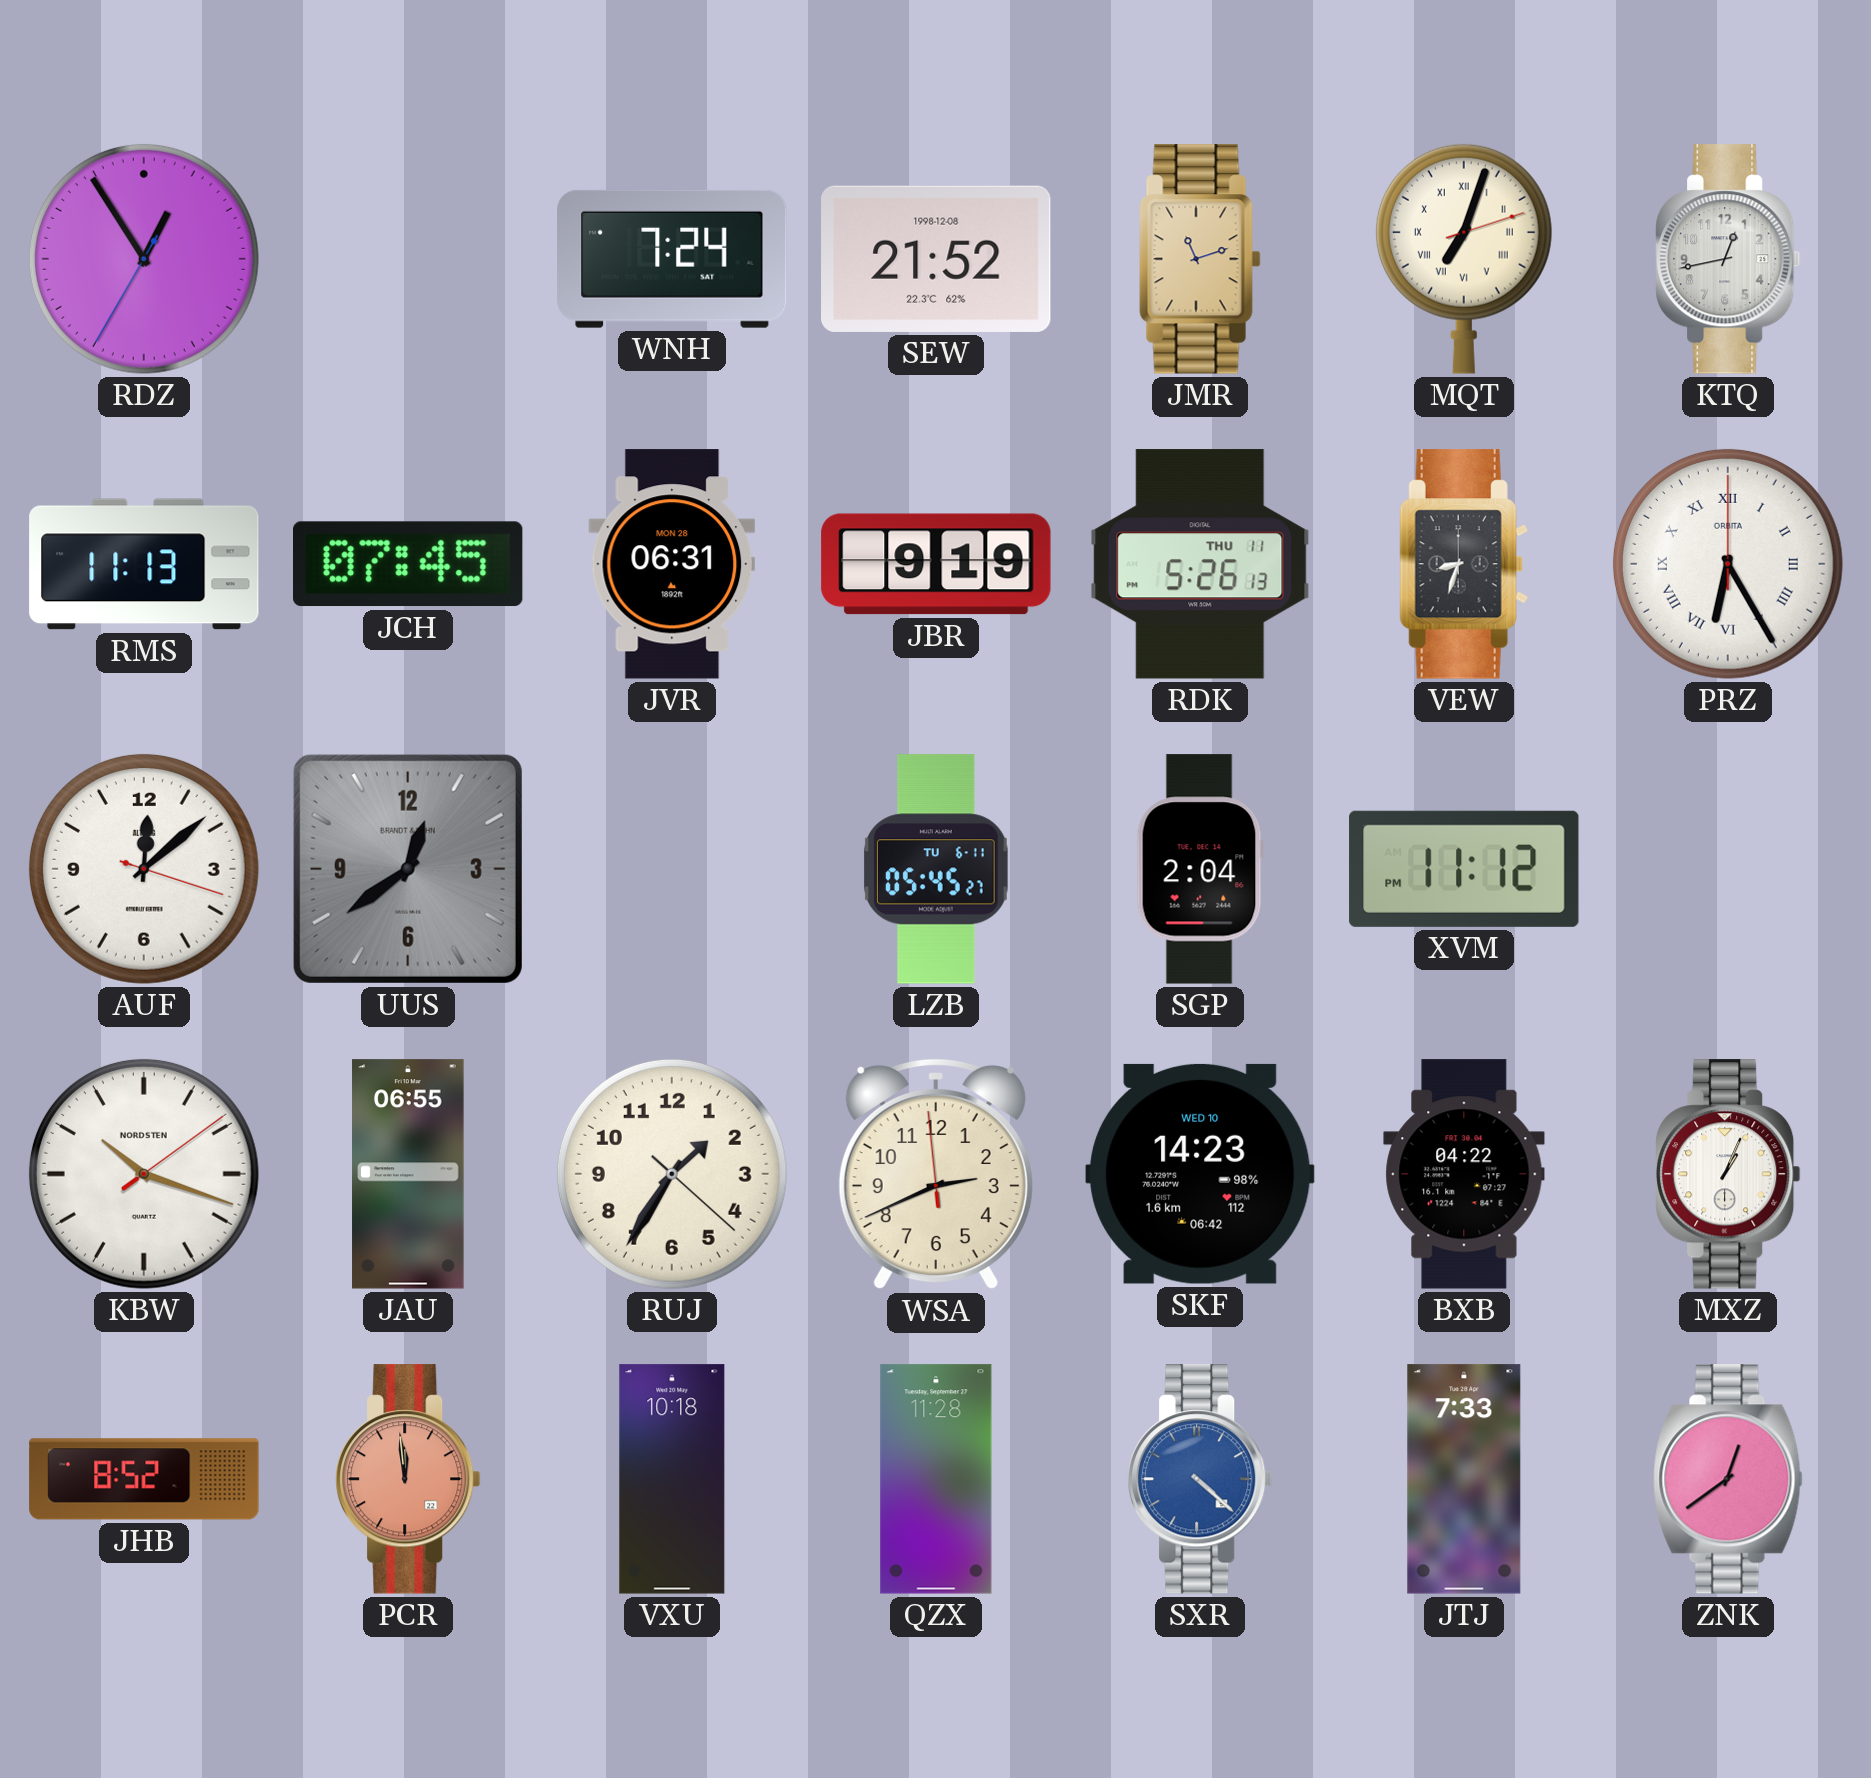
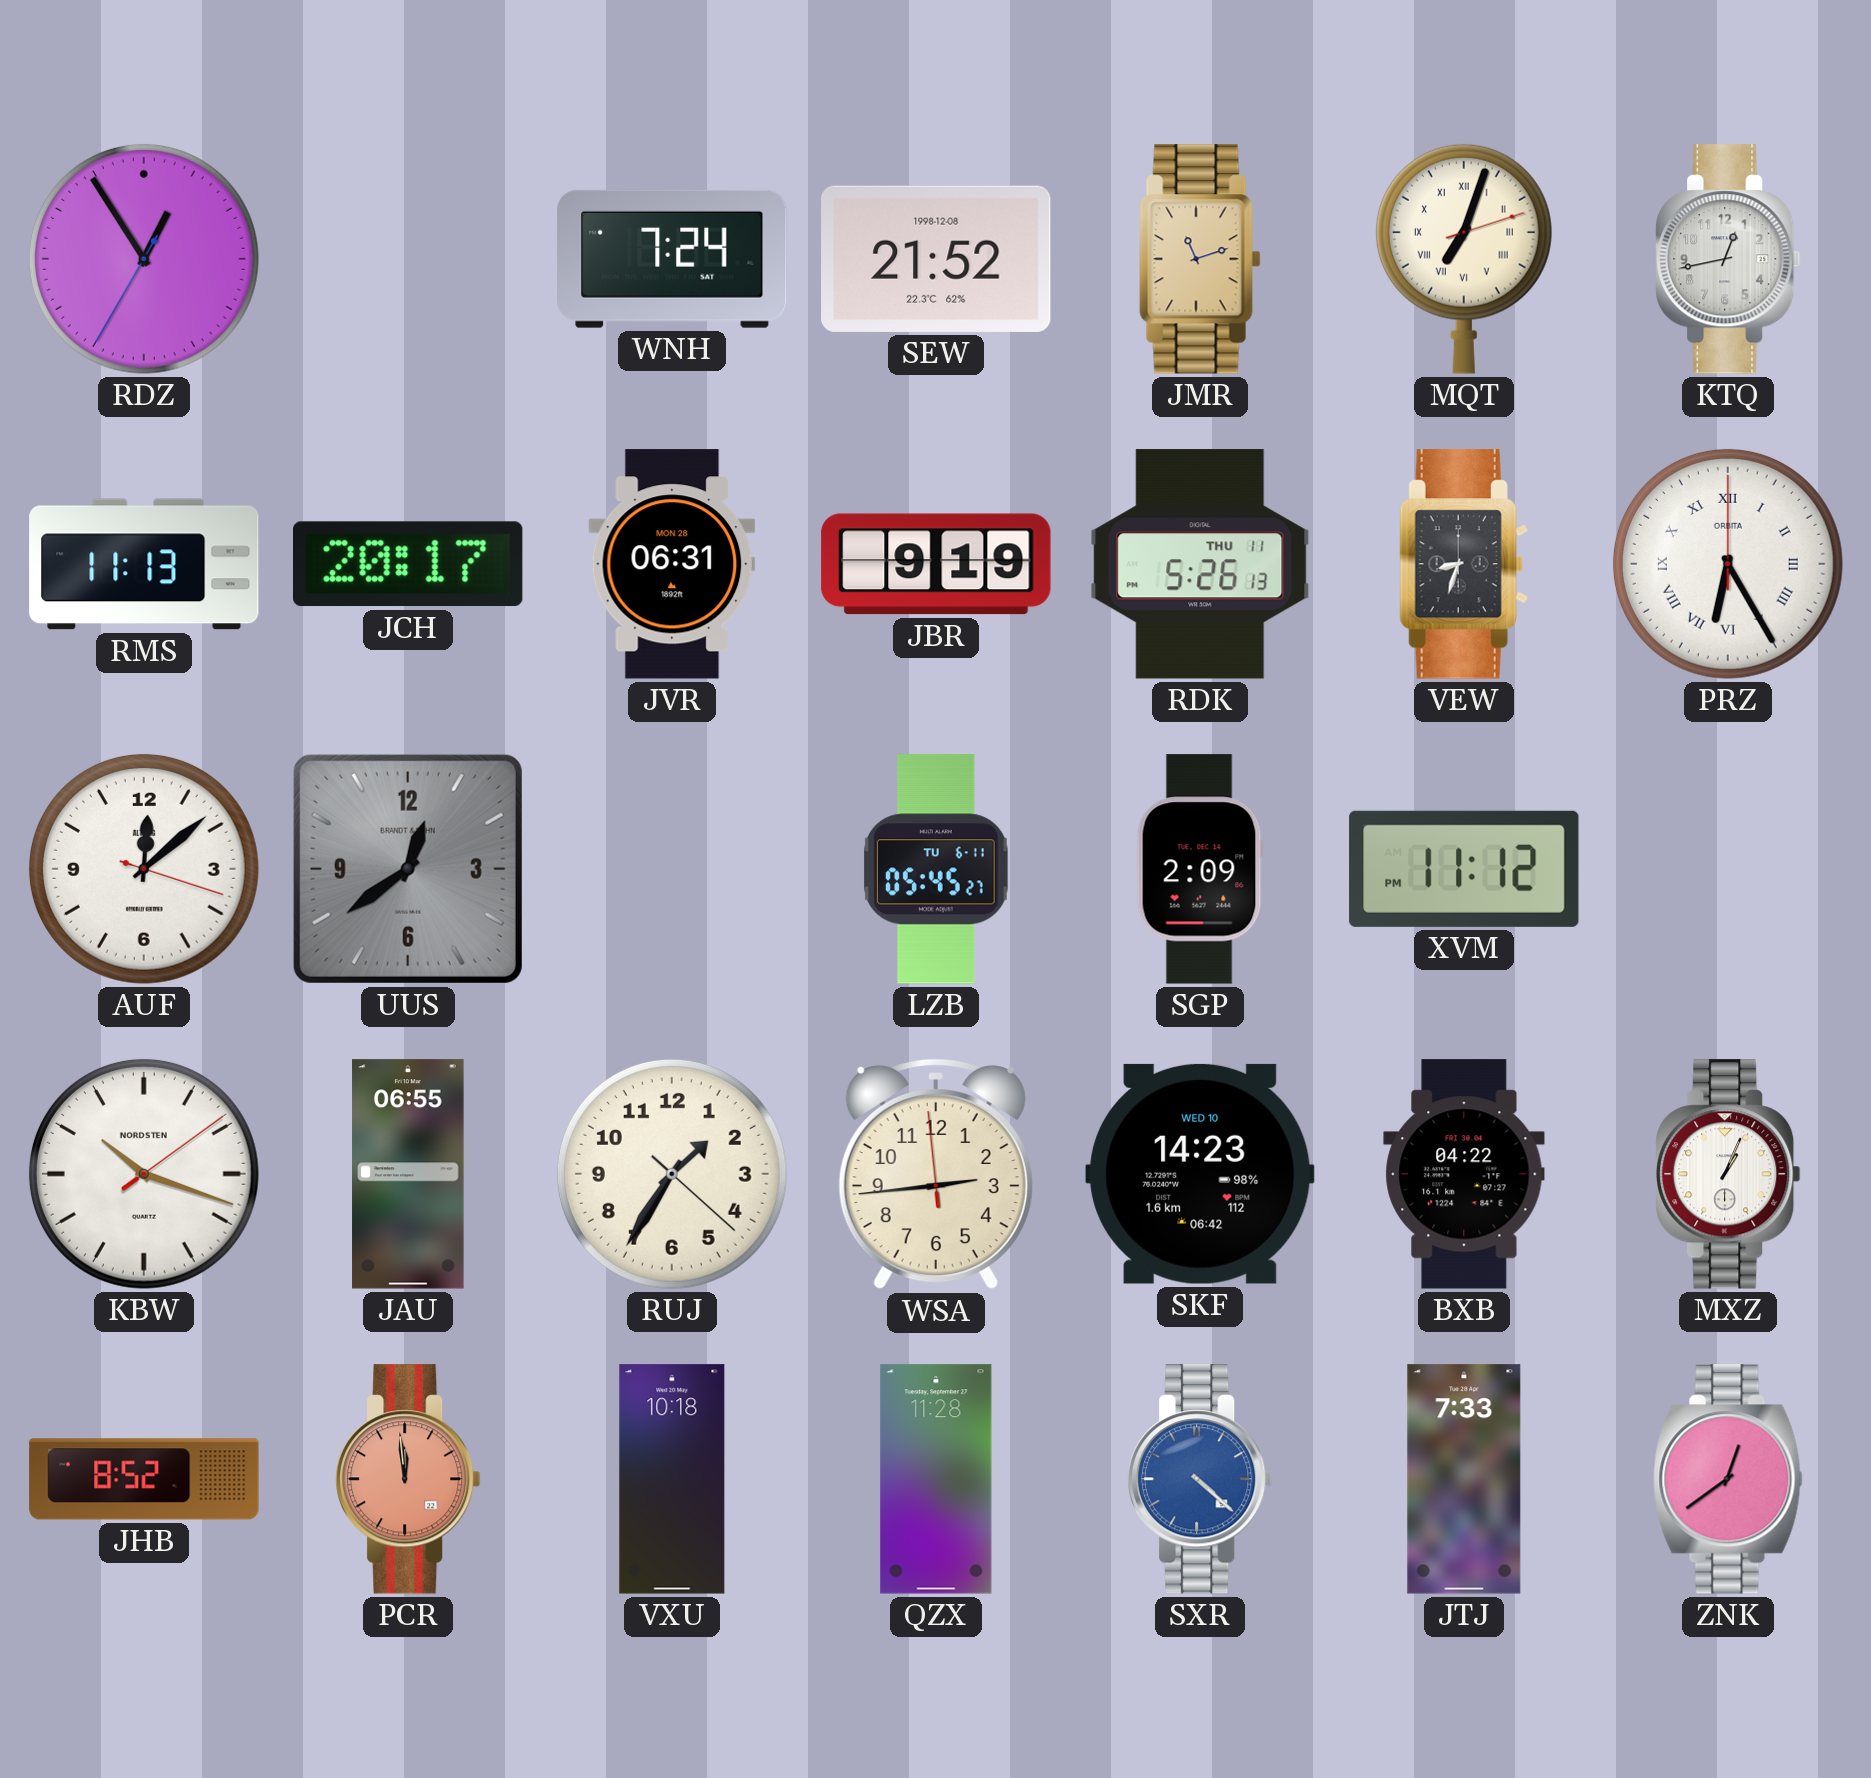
JCH: 07:45 -> 20:17 (409, 564)
SGP: 2:04 -> 2:09 (1200, 869)
WSA: 2:40 -> 2:43 (936, 1174)
